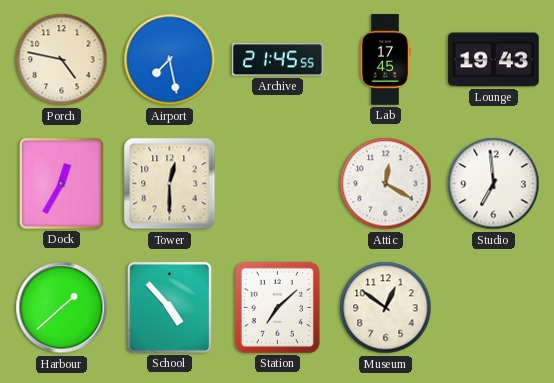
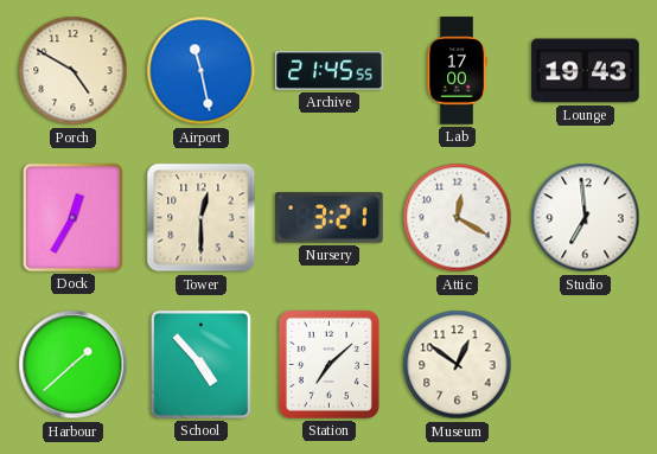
Porch: 4:47 -> 4:50 (74, 71)
Airport: 7:28 -> 11:28 (202, 71)
Lab: 17:45 -> 17:00 (457, 71)
Nursery: none -> 3:21 (330, 218)
